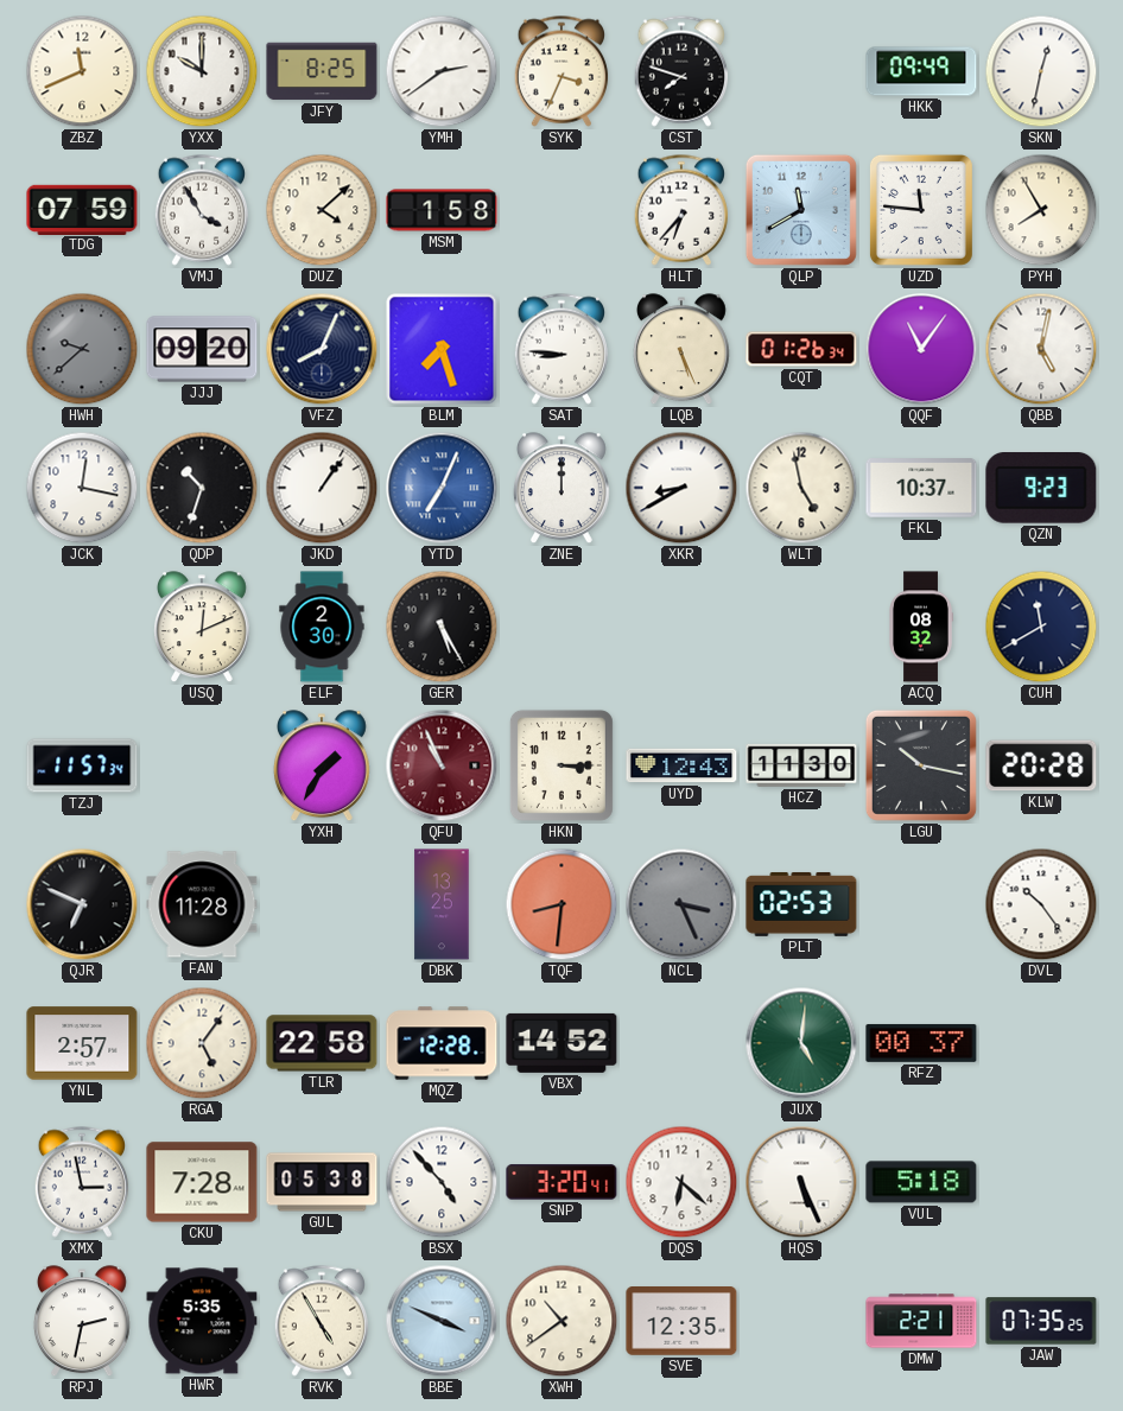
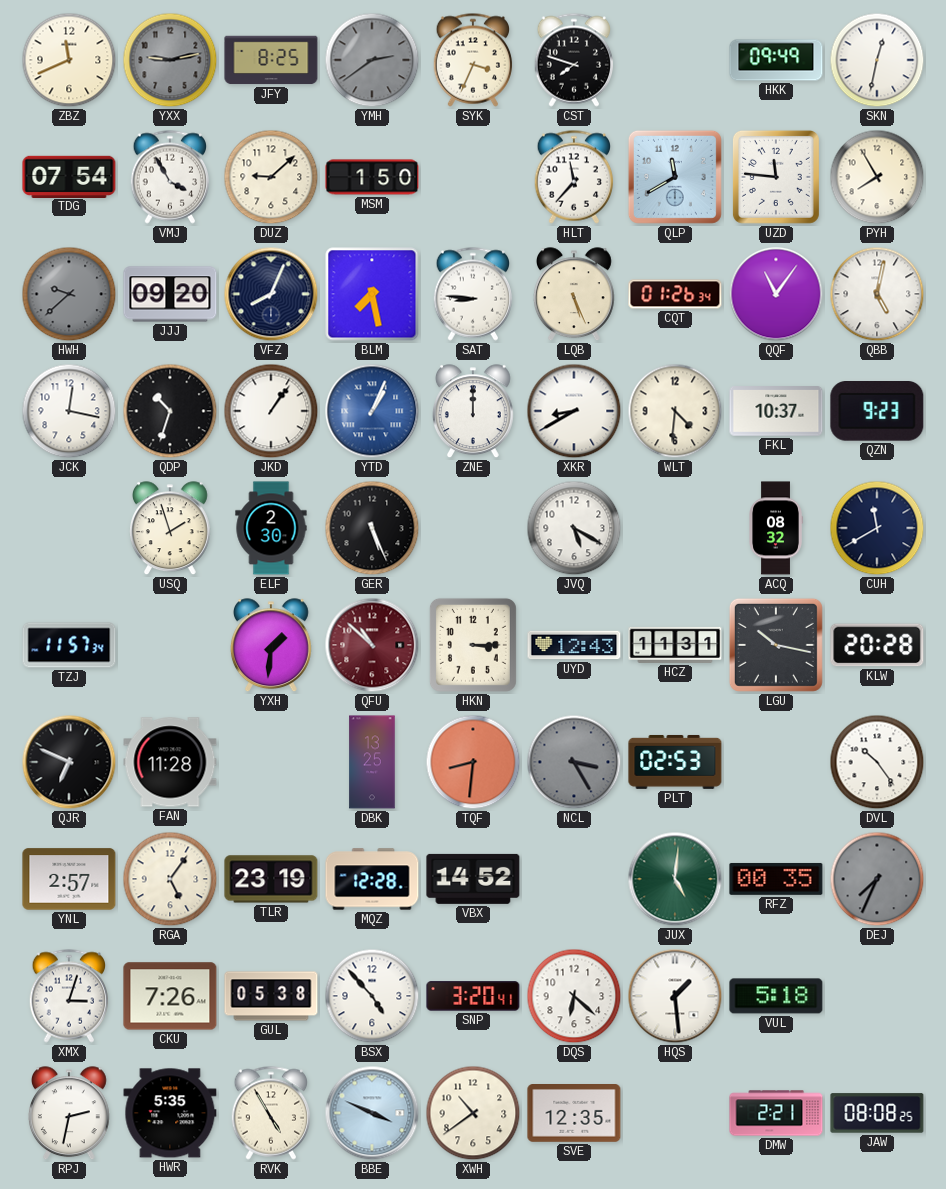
YXX: 10:00 -> 9:13 (170, 60)
YXX dial: white -> grey (170, 60)
YMH dial: white -> grey (372, 60)
TDG: 07:59 -> 07:54 (69, 176)
DUZ: 4:08 -> 9:08 (271, 177)
MSM: 1:58 -> 1:50 (372, 177)
HLT: 6:37 -> 11:37 (574, 177)
BLM: 7:27 -> 7:28 (372, 294)
YTD: 7:04 -> 1:04 (372, 411)
WLT: 4:58 -> 4:31 (675, 411)
USQ: 12:11 -> 1:57 (170, 529)
GER: 5:25 -> 5:26 (372, 528)
JVQ: none -> 5:20 (574, 528)
YXH: 1:35 -> 1:31 (271, 646)
QFU: 10:56 -> 10:52 (372, 645)
HCZ: 11:30 -> 11:31 (675, 645)
NCL: 3:26 -> 3:25 (574, 762)
TLR: 22:58 -> 23:19 (271, 879)
RFZ: 00:37 -> 00:35 (776, 879)
DEJ: none -> 7:34 (877, 879)
XMX: 2:58 -> 3:03 (69, 996)
CKU: 7:28 -> 7:26 (170, 996)
HQS: 5:26 -> 1:29 (675, 996)
JAW: 07:35 -> 08:08 (877, 1113)
